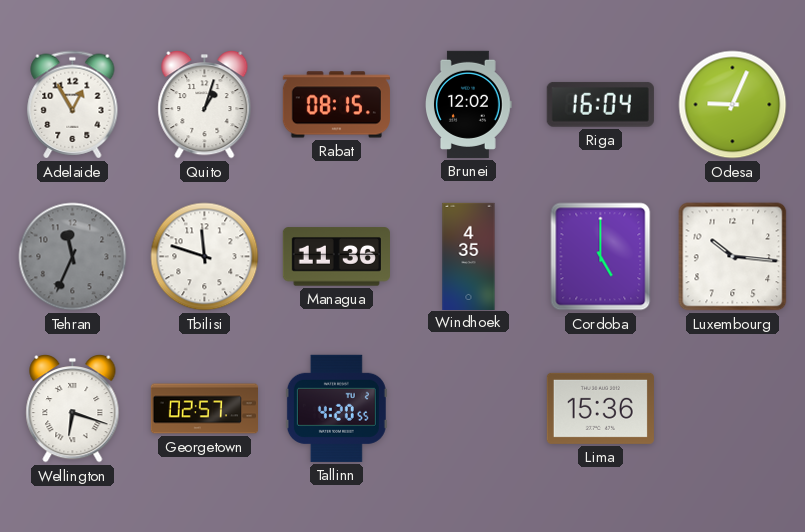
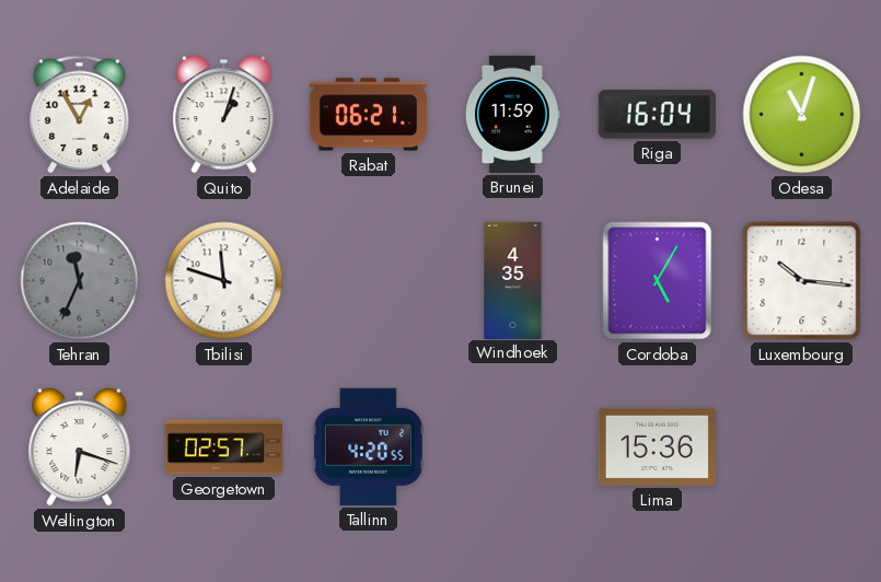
Rabat: 08:15 -> 06:21 (368, 115)
Brunei: 12:02 -> 11:59 (513, 114)
Odesa: 9:04 -> 11:03 (802, 115)
Managua: 11:36 -> none (336, 257)
Cordoba: 5:00 -> 5:05 (658, 281)
